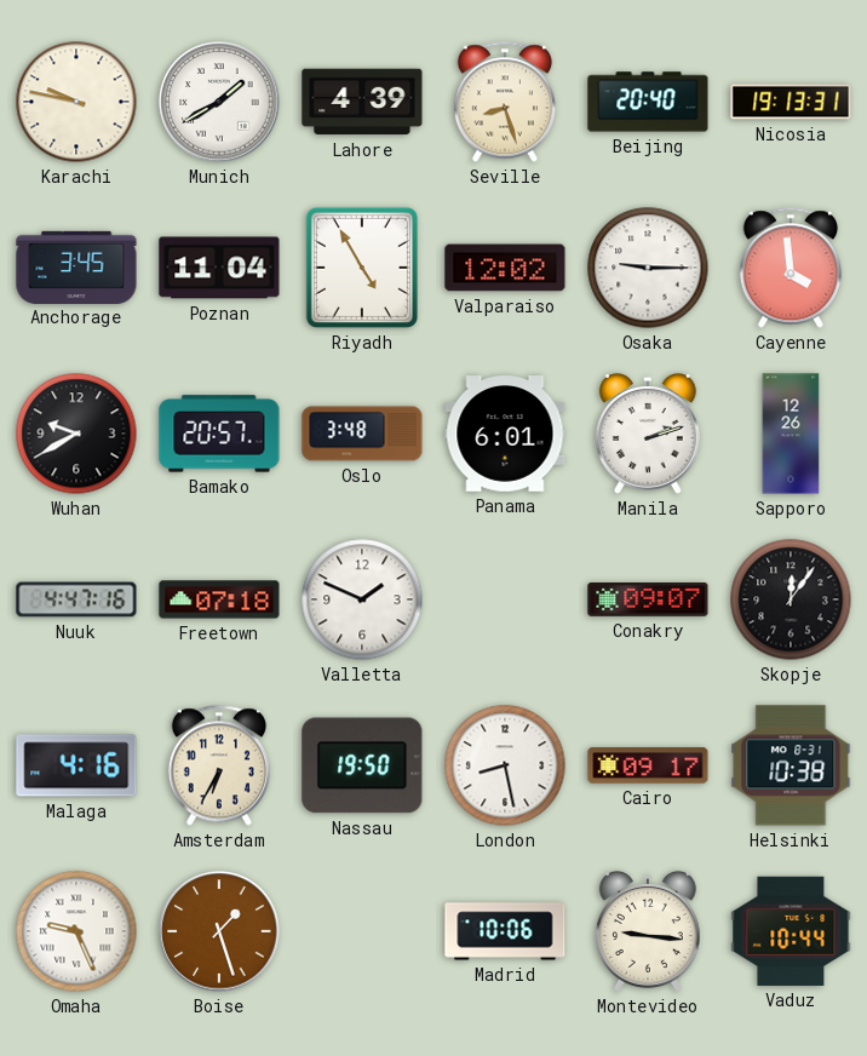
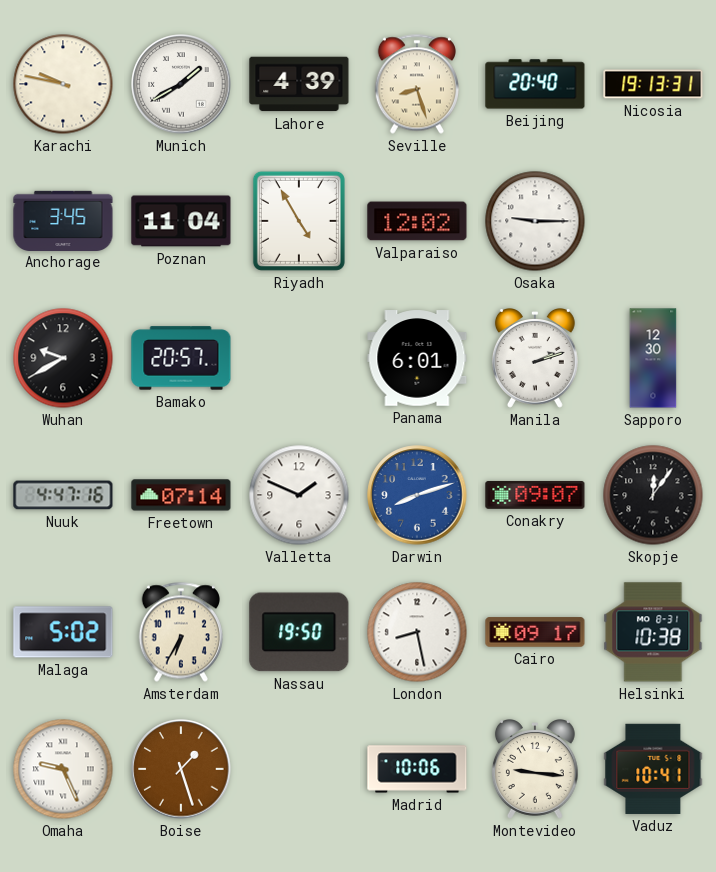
Cayenne: 3:59 -> none (791, 268)
Oslo: 3:48 -> none (362, 434)
Sapporo: 12:26 -> 12:30 (653, 358)
Freetown: 07:18 -> 07:14 (181, 495)
Darwin: none -> 8:12 (417, 495)
Malaga: 4:16 -> 5:02 (63, 632)
Vaduz: 10:44 -> 10:41 (653, 769)
